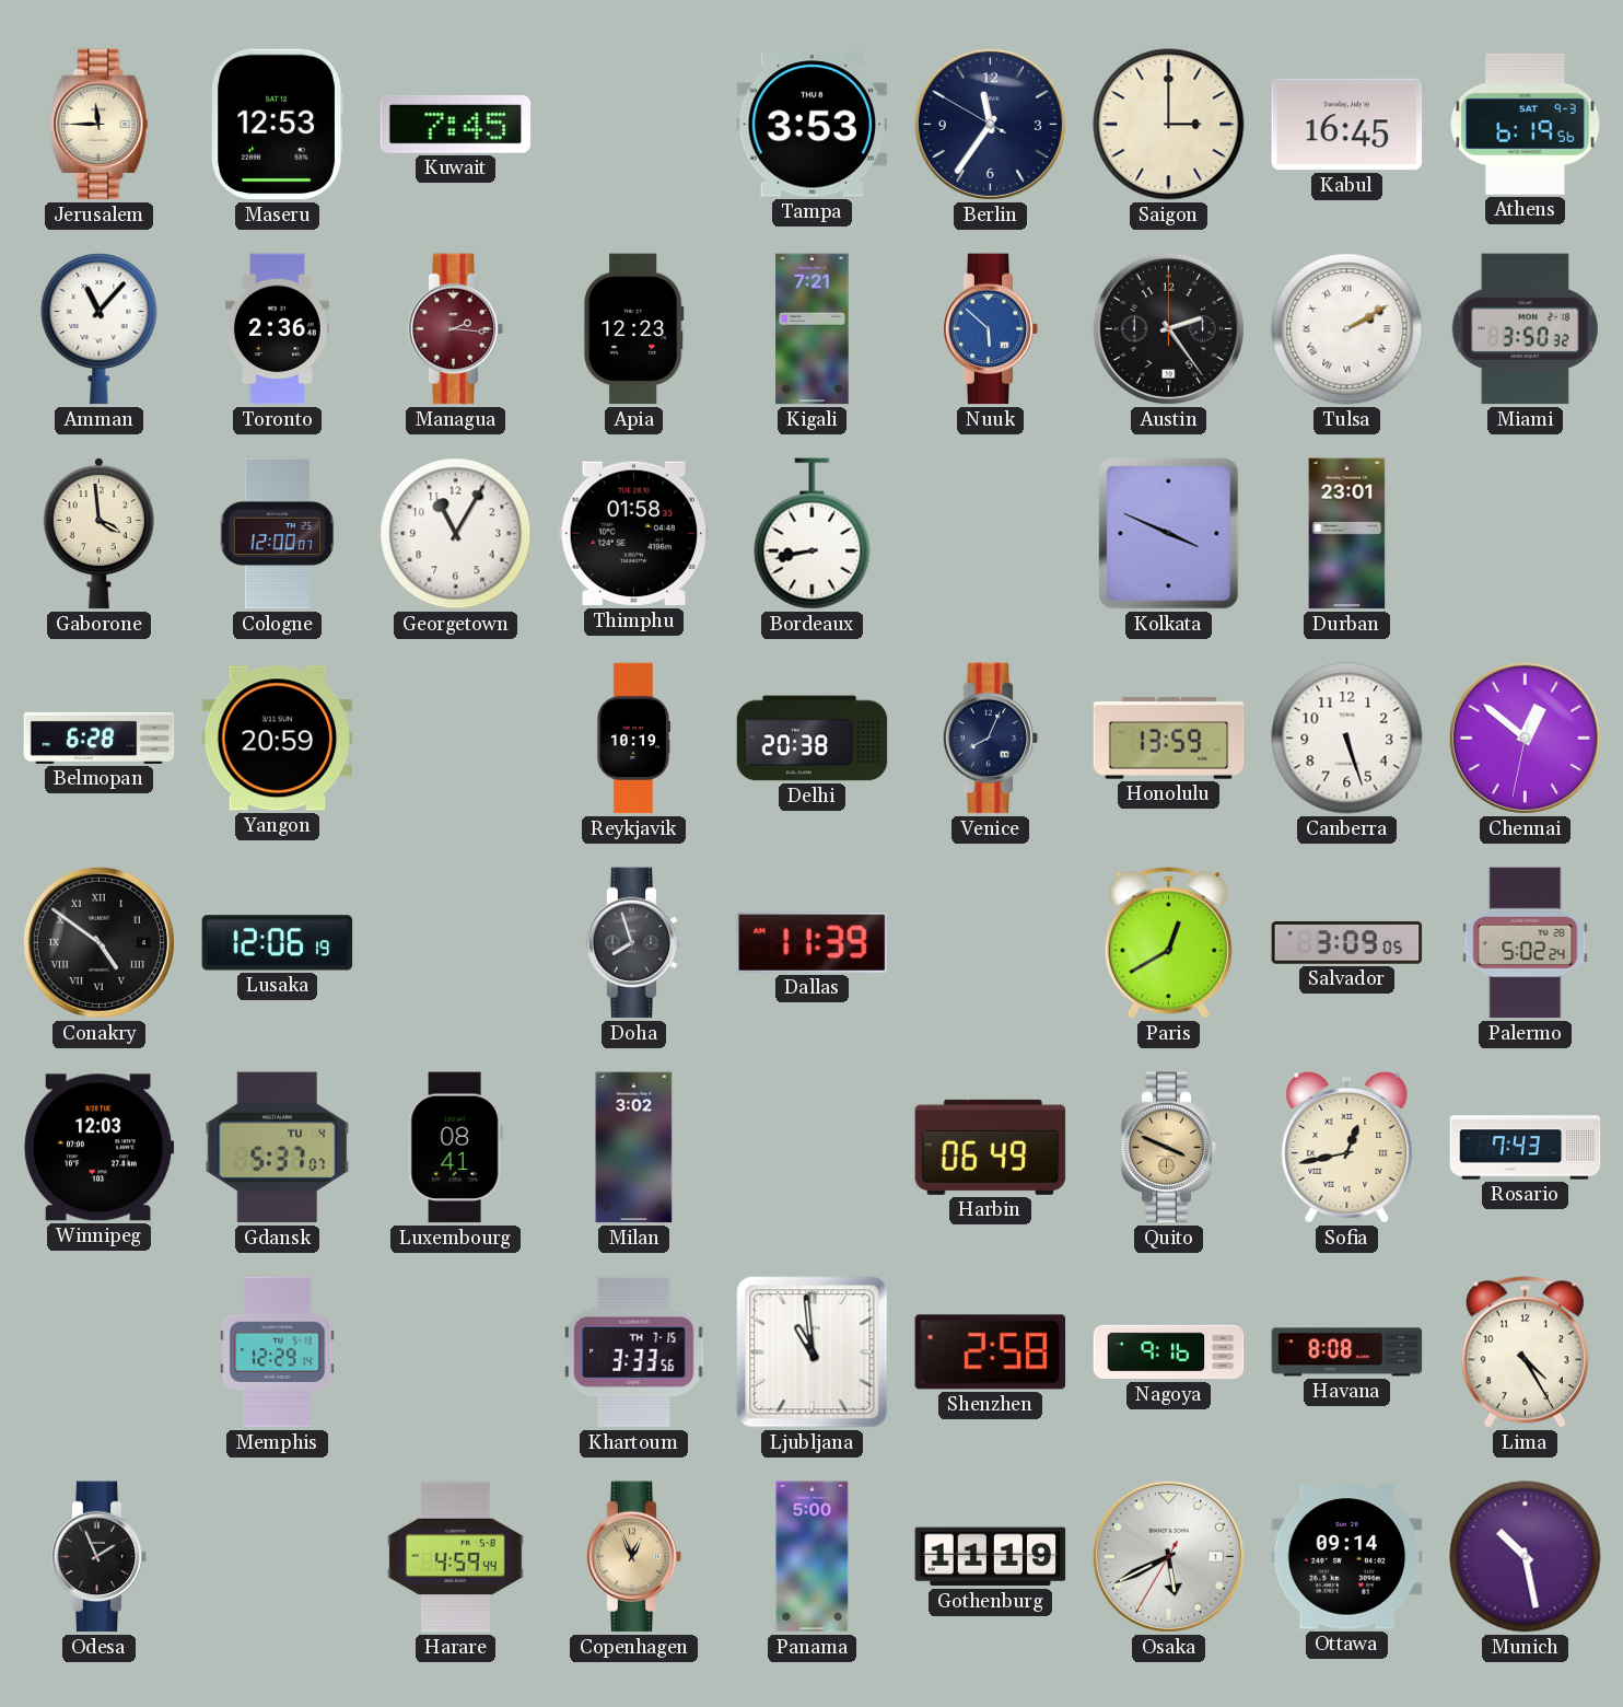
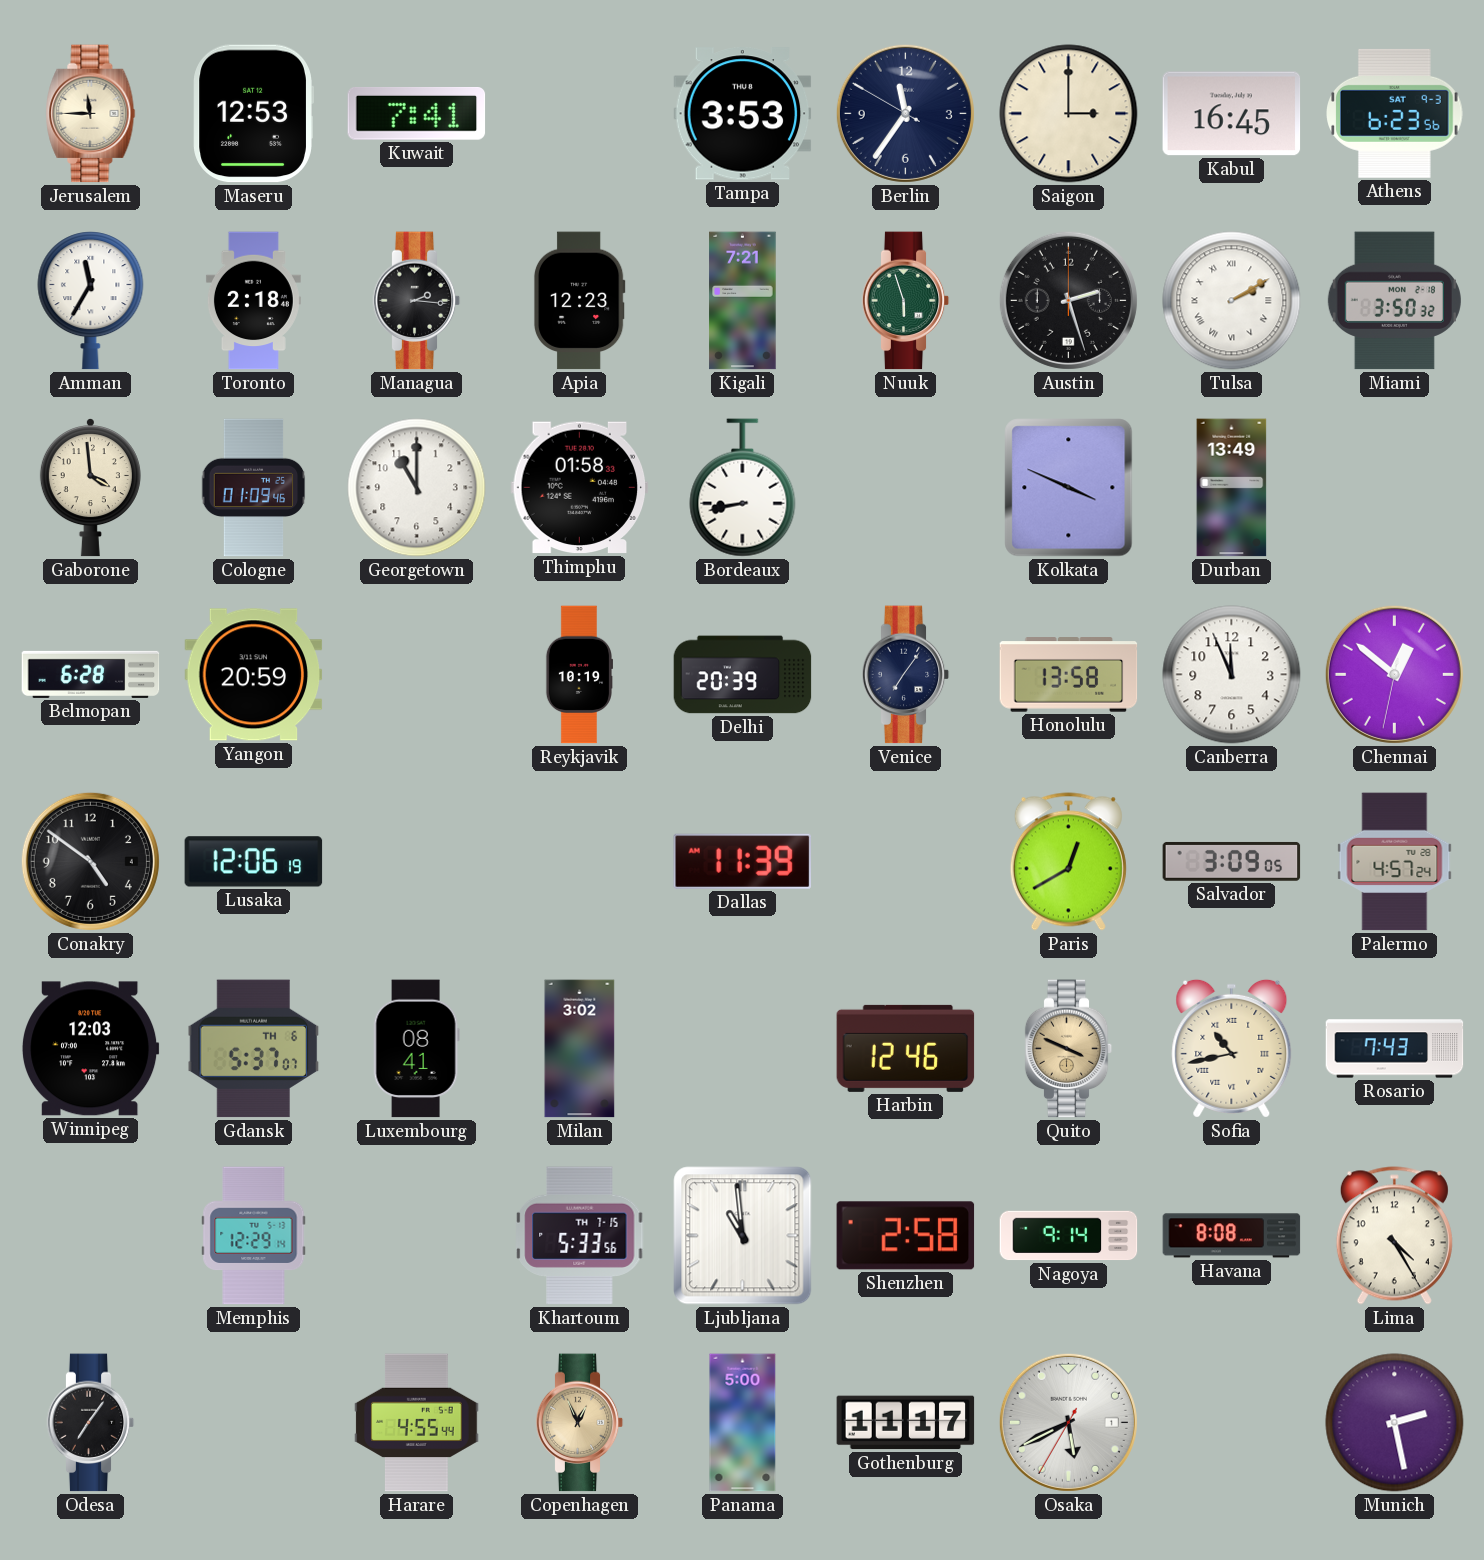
Kuwait: 7:45 -> 7:41 (417, 114)
Athens: 6:19 -> 6:23 (1395, 113)
Amman: 11:07 -> 11:35 (91, 301)
Toronto: 2:36 -> 2:18 (253, 301)
Managua dial: burgundy -> black (417, 301)
Nuuk: 5:52 -> 5:57 (906, 301)
Nuuk dial: blue -> green (906, 301)
Austin: 2:24 -> 2:27 (1068, 300)
Cologne: 12:00 -> 01:09 (254, 488)
Georgetown: 11:05 -> 11:00 (417, 488)
Durban: 23:01 -> 13:49 (1232, 488)
Delhi: 20:38 -> 20:39 (743, 675)
Venice: 8:04 -> 7:06 (906, 675)
Honolulu: 13:59 -> 13:58 (1069, 675)
Canberra: 5:27 -> 11:56 (1232, 675)
Conakry numerals: Roman -> Arabic (90, 861)
Doha: 7:57 -> none (634, 943)
Palermo: 5:02 -> 4:57 (1395, 862)
Gdansk date: TU 4 -> TH 6 (254, 1049)
Harbin: 06:49 -> 12:46 (906, 1048)
Sofia: 12:43 -> 10:43 (1232, 1048)
Khartoum: 3:33 -> 5:33 (580, 1236)
Nagoya: 9:16 -> 9:14 (1069, 1236)
Odesa: 1:56 -> 7:06 (91, 1423)
Harare: 4:59 -> 4:55 (417, 1423)
Gothenburg: 11:19 -> 11:17 (906, 1423)
Ottawa: 09:14 -> none (1347, 1557)
Munich: 10:28 -> 2:28 (1395, 1423)
